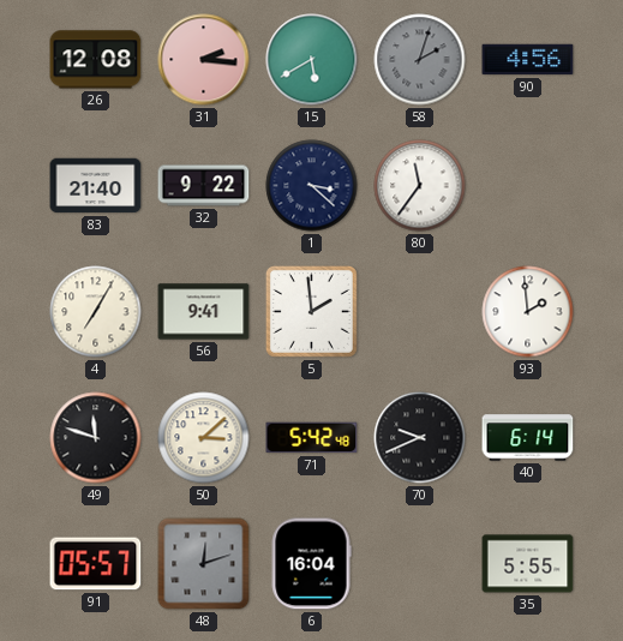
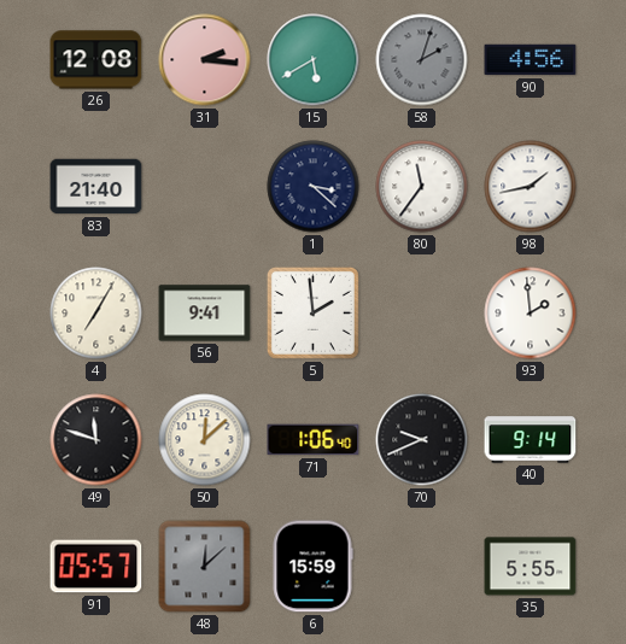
32: 9:22 -> none (204, 186)
98: none -> 1:43 (531, 187)
50: 3:08 -> 12:08 (205, 440)
71: 5:42 -> 1:06 (314, 440)
40: 6:14 -> 9:14 (531, 440)
48: 12:12 -> 12:08 (205, 567)
6: 16:04 -> 15:59 (312, 567)
